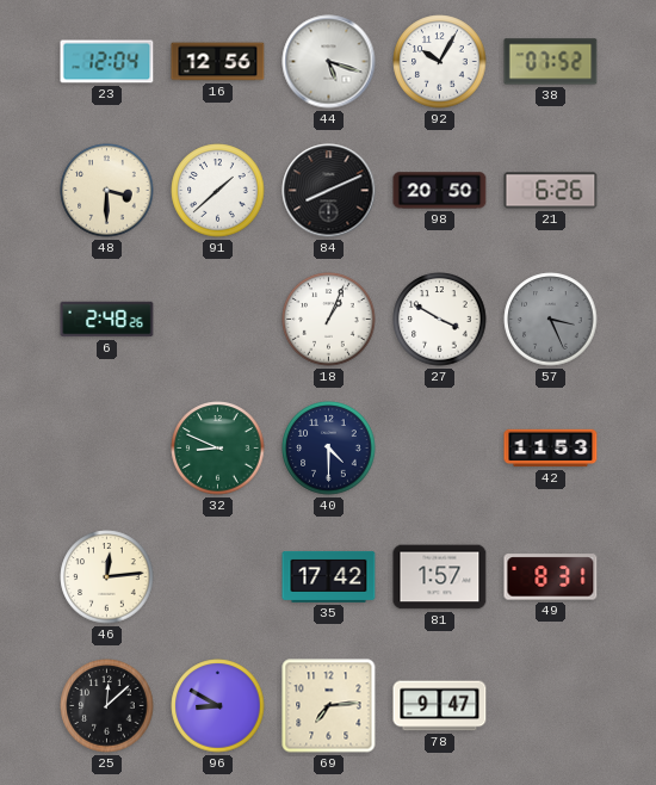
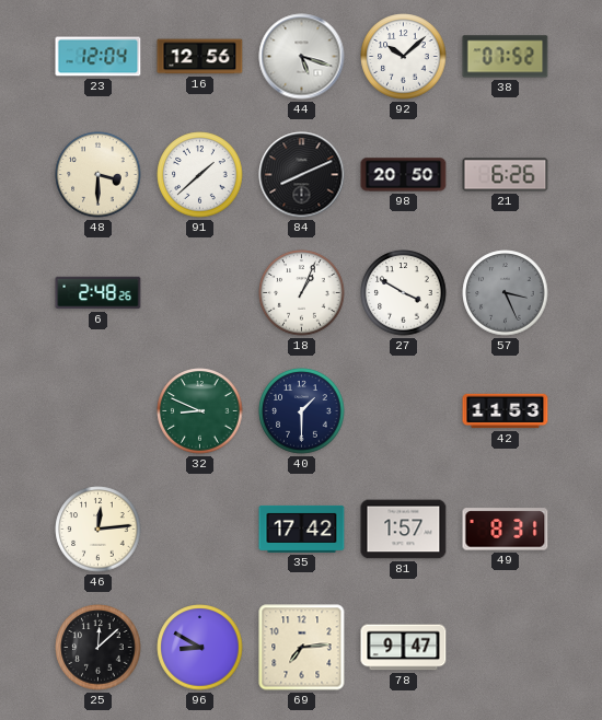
92: 10:05 -> 10:08 (404, 57)
40: 4:30 -> 1:30 (302, 411)
